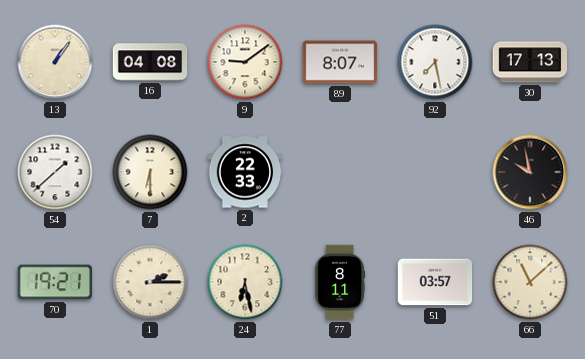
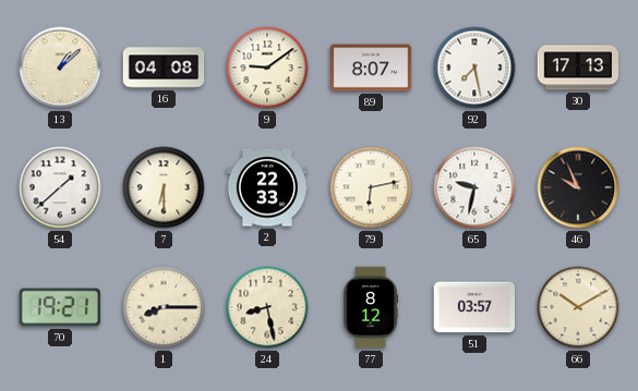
13: 1:06 -> 1:08 (60, 68)
79: none -> 6:13 (371, 187)
65: none -> 9:32 (474, 187)
46: 9:58 -> 9:56 (578, 187)
1: 2:15 -> 8:15 (164, 307)
24: 6:28 -> 8:28 (267, 307)
77: 8:11 -> 8:12 (371, 307)
66: 11:08 -> 10:10 (578, 307)
